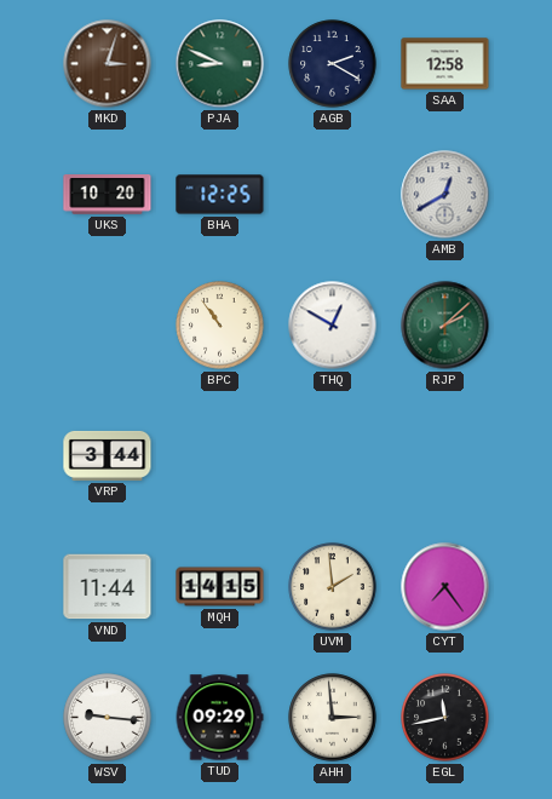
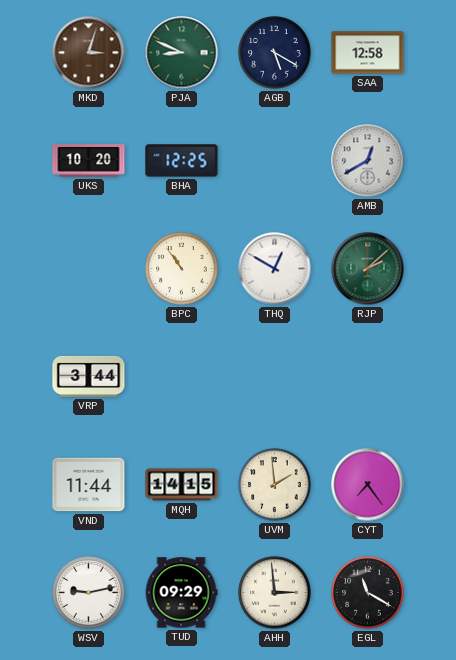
AGB: 2:20 -> 5:20 (275, 53)
WSV: 9:16 -> 9:13 (89, 593)
EGL: 11:43 -> 11:20 (368, 593)
